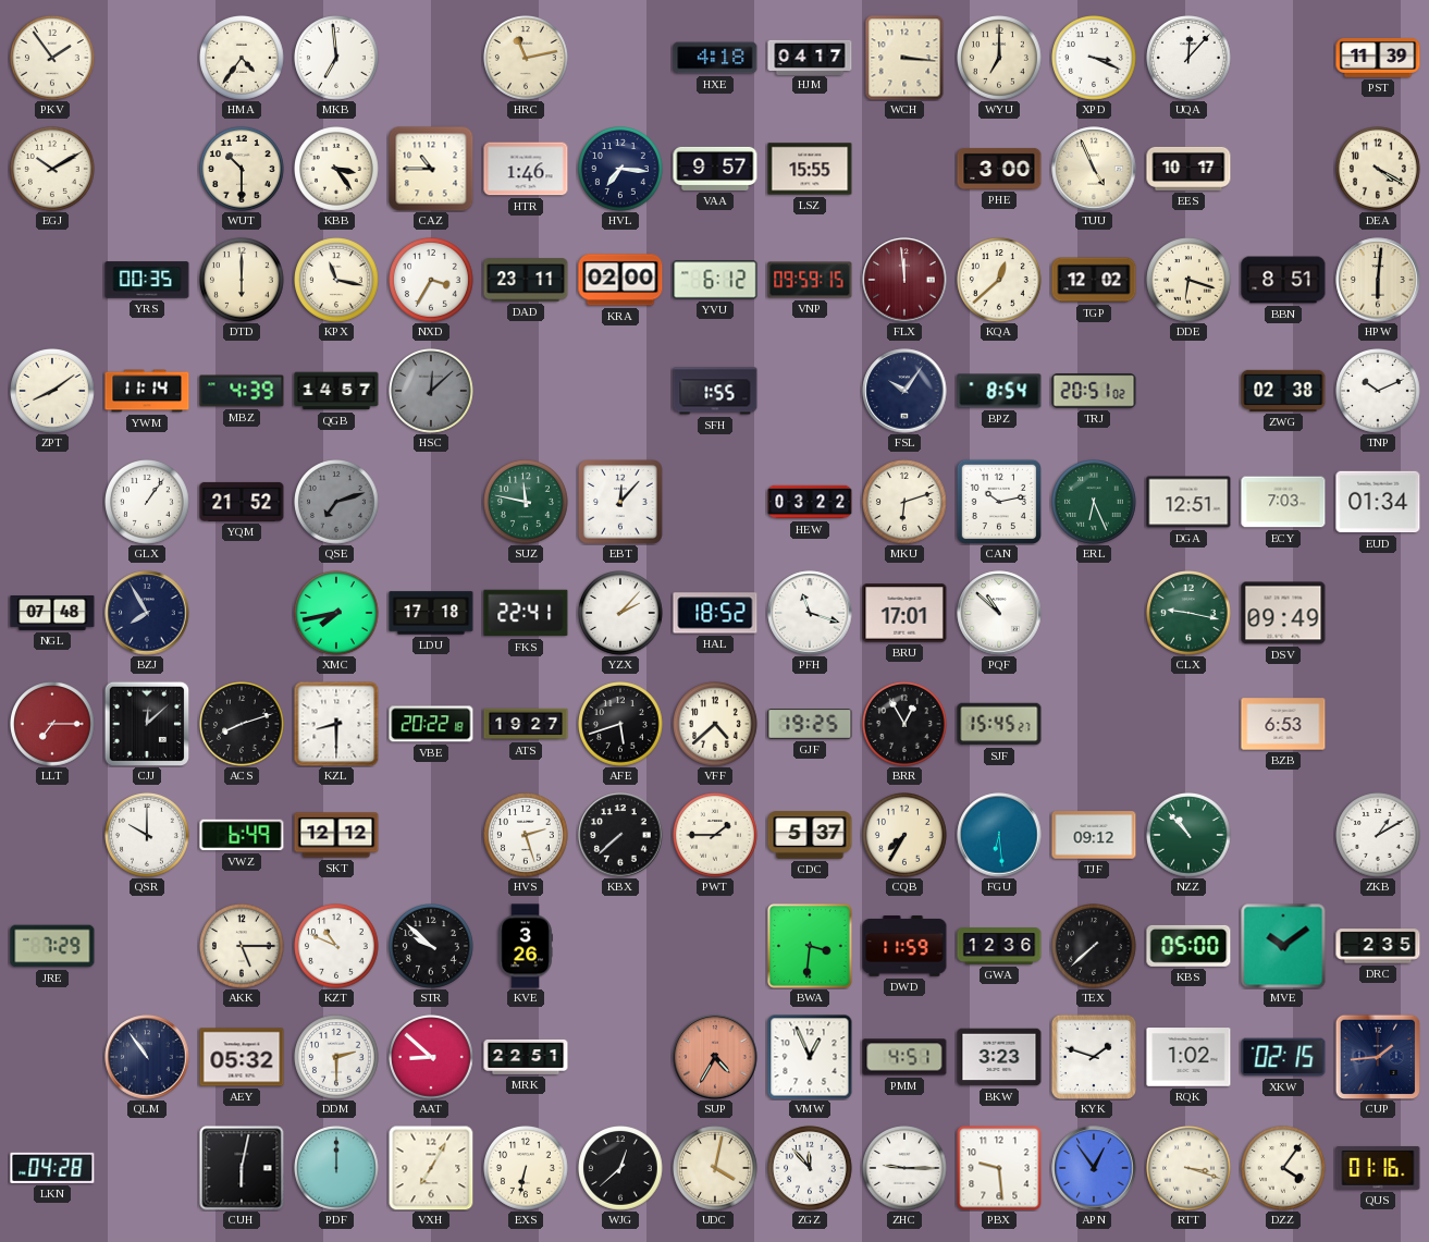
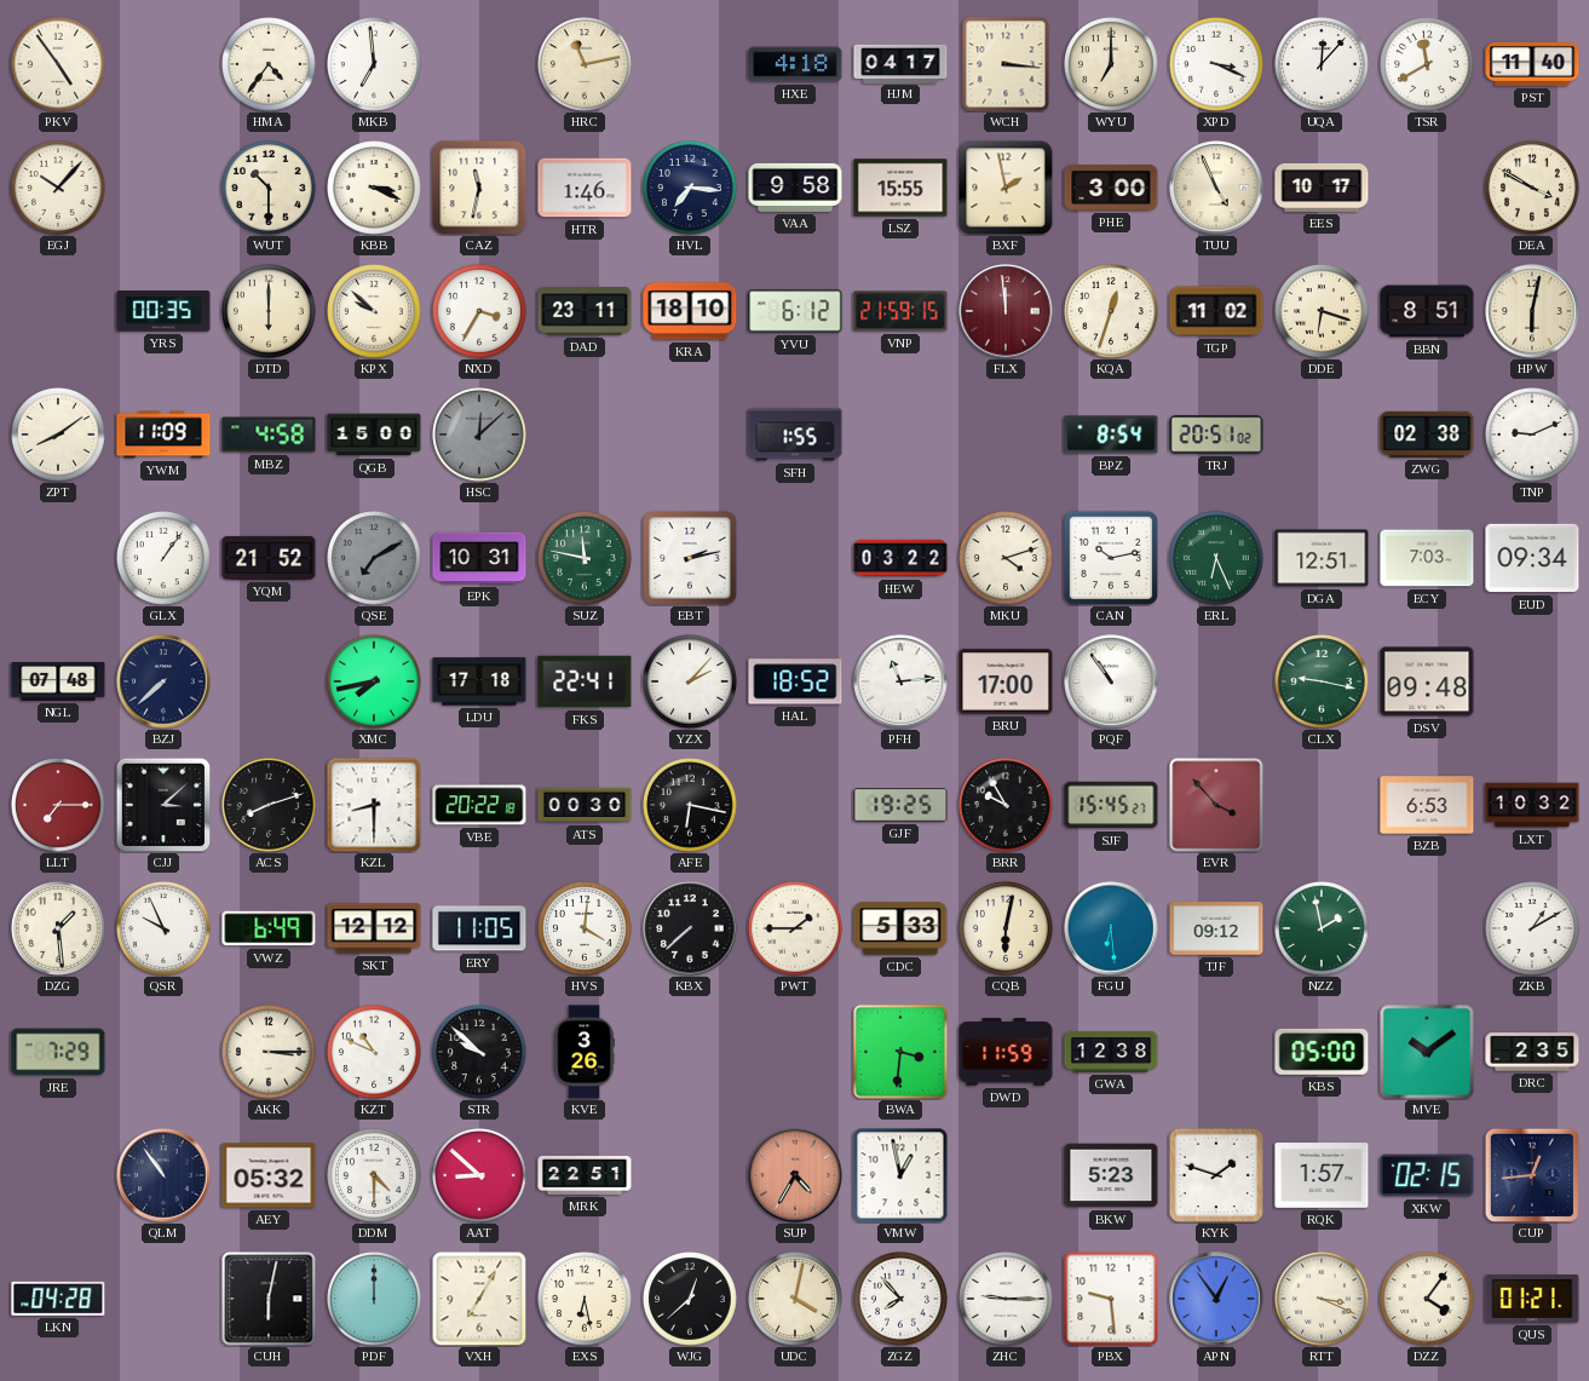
PKV: 1:54 -> 4:54 (59, 65)
TSR: none -> 11:40 (1428, 65)
PST: 11:39 -> 11:40 (1532, 64)
EGJ: 10:10 -> 10:07 (59, 189)
KBB: 3:24 -> 3:19 (375, 189)
CAZ: 10:45 -> 11:32 (479, 188)
VAA: 9:57 -> 9:58 (795, 188)
BXF: none -> 1:58 (1006, 188)
DEA: 4:20 -> 3:50 (1533, 189)
KPX: 11:17 -> 9:52 (375, 312)
KRA: 02:00 -> 18:10 (690, 311)
VNP: 09:59 -> 21:59 (900, 311)
KQA: 12:38 -> 12:33 (1112, 312)
TGP: 12:02 -> 11:02 (1216, 311)
HPW: 6:01 -> 6:02 (1532, 311)
YWM: 11:14 -> 11:09 (163, 435)
MBZ: 4:39 -> 4:58 (269, 435)
QGB: 14:57 -> 15:00 (374, 435)
FSL: 10:06 -> none (904, 391)
TNP: 10:11 -> 9:11 (1533, 436)
QSE: 7:12 -> 7:10 (375, 559)
EPK: none -> 10:31 (479, 558)
EBT: 12:07 -> 2:13 (690, 558)
MKU: 6:12 -> 4:12 (1007, 559)
EUD: 01:34 -> 09:34 (1532, 558)
BZJ: 7:55 -> 7:38 (163, 681)
PFH: 11:18 -> 11:14 (900, 681)
BRU: 17:01 -> 17:00 (1006, 681)
PQF: 10:52 -> 10:54 (1111, 681)
DSV: 09:49 -> 09:48 (1427, 681)
CJJ: 12:08 -> 3:08 (163, 805)
ATS: 19:27 -> 00:30 (585, 805)
AFE: 5:42 -> 6:17 (691, 806)
VFF: 4:38 -> none (716, 725)
BRR: 12:55 -> 9:55 (1007, 806)
EVR: none -> 3:53 (1216, 805)
LXT: none -> 10:32 (1532, 805)
DZG: none -> 1:29 (59, 930)
QSR: 10:00 -> 9:56 (165, 930)
ERY: none -> 11:05 (479, 928)
HVS: 2:27 -> 4:01 (586, 930)
CDC: 5:37 -> 5:33 (900, 928)
CQB: 7:35 -> 6:02 (1007, 930)
NZZ: 10:53 -> 1:58 (1323, 930)
AKK: 5:15 -> 3:15 (270, 1053)
GWA: 12:36 -> 12:38 (1111, 1053)
TEX: 7:38 -> none (1095, 947)
DDM: 2:30 -> 4:30 (375, 1176)
VMW: 12:56 -> 12:58 (900, 1175)
PMM: 4:51 -> none (904, 1057)
BKW: 3:23 -> 5:23 (1111, 1175)
RQK: 1:02 -> 1:57 (1322, 1175)
CUP: 1:44 -> 12:44 (1532, 1175)
EXS: 6:32 -> 6:28 (586, 1300)
ZGZ: 11:53 -> 7:53 (902, 1300)
RTT: 3:18 -> 3:19 (1323, 1300)
QUS: 01:16 -> 01:21 (1532, 1299)
